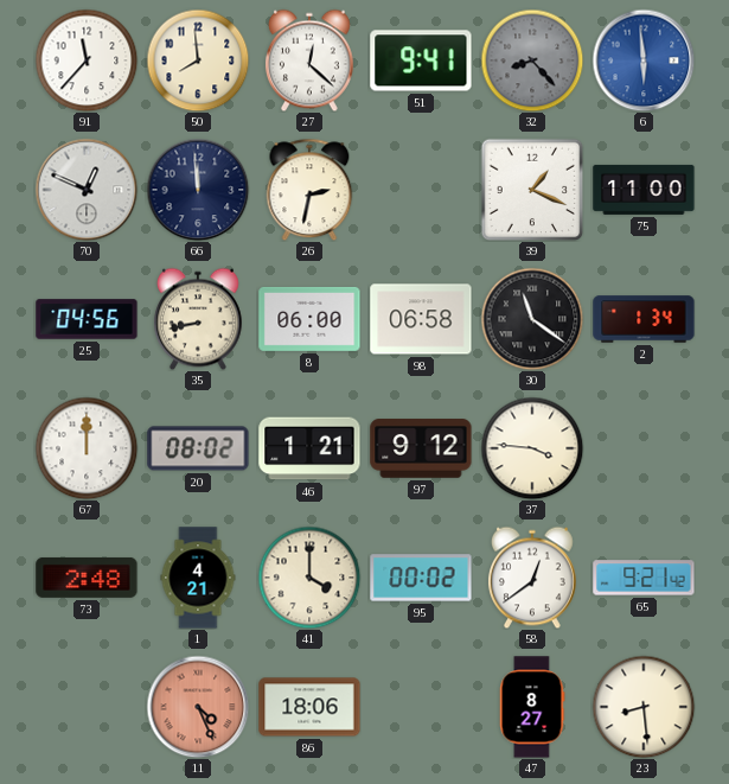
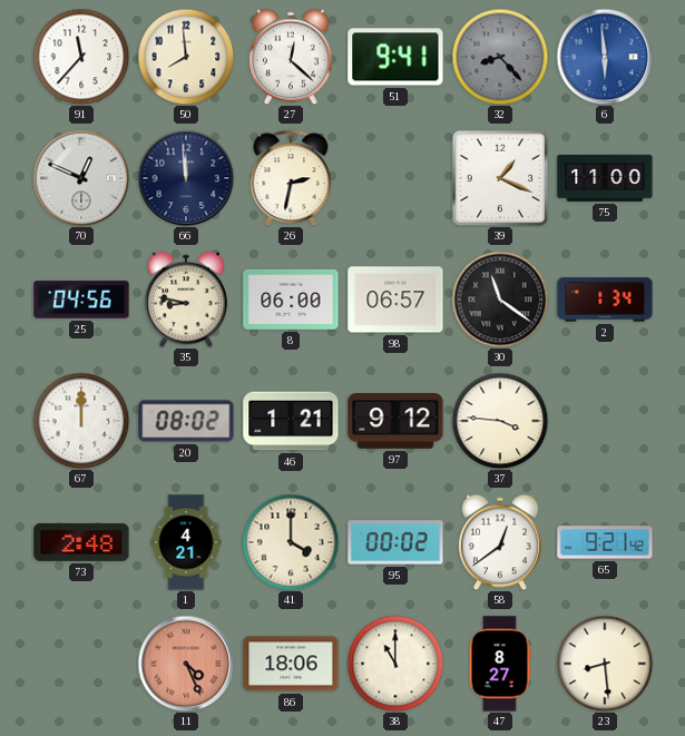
35: 8:43 -> 8:47 (186, 300)
98: 06:58 -> 06:57 (395, 300)
38: none -> 11:00 (395, 664)
